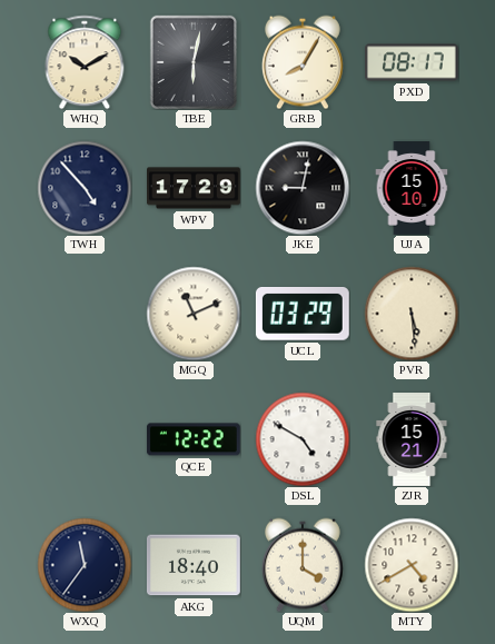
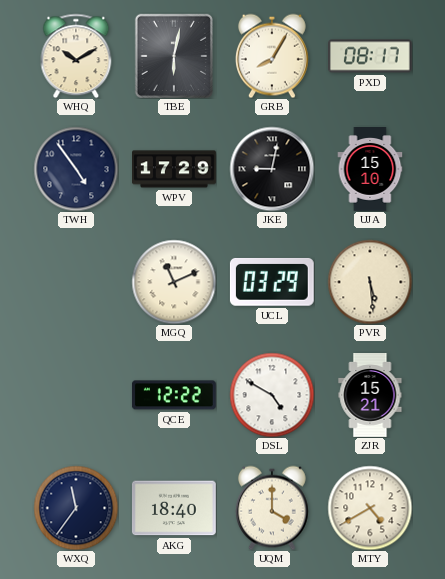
TWH: 4:53 -> 4:54 (76, 169)
